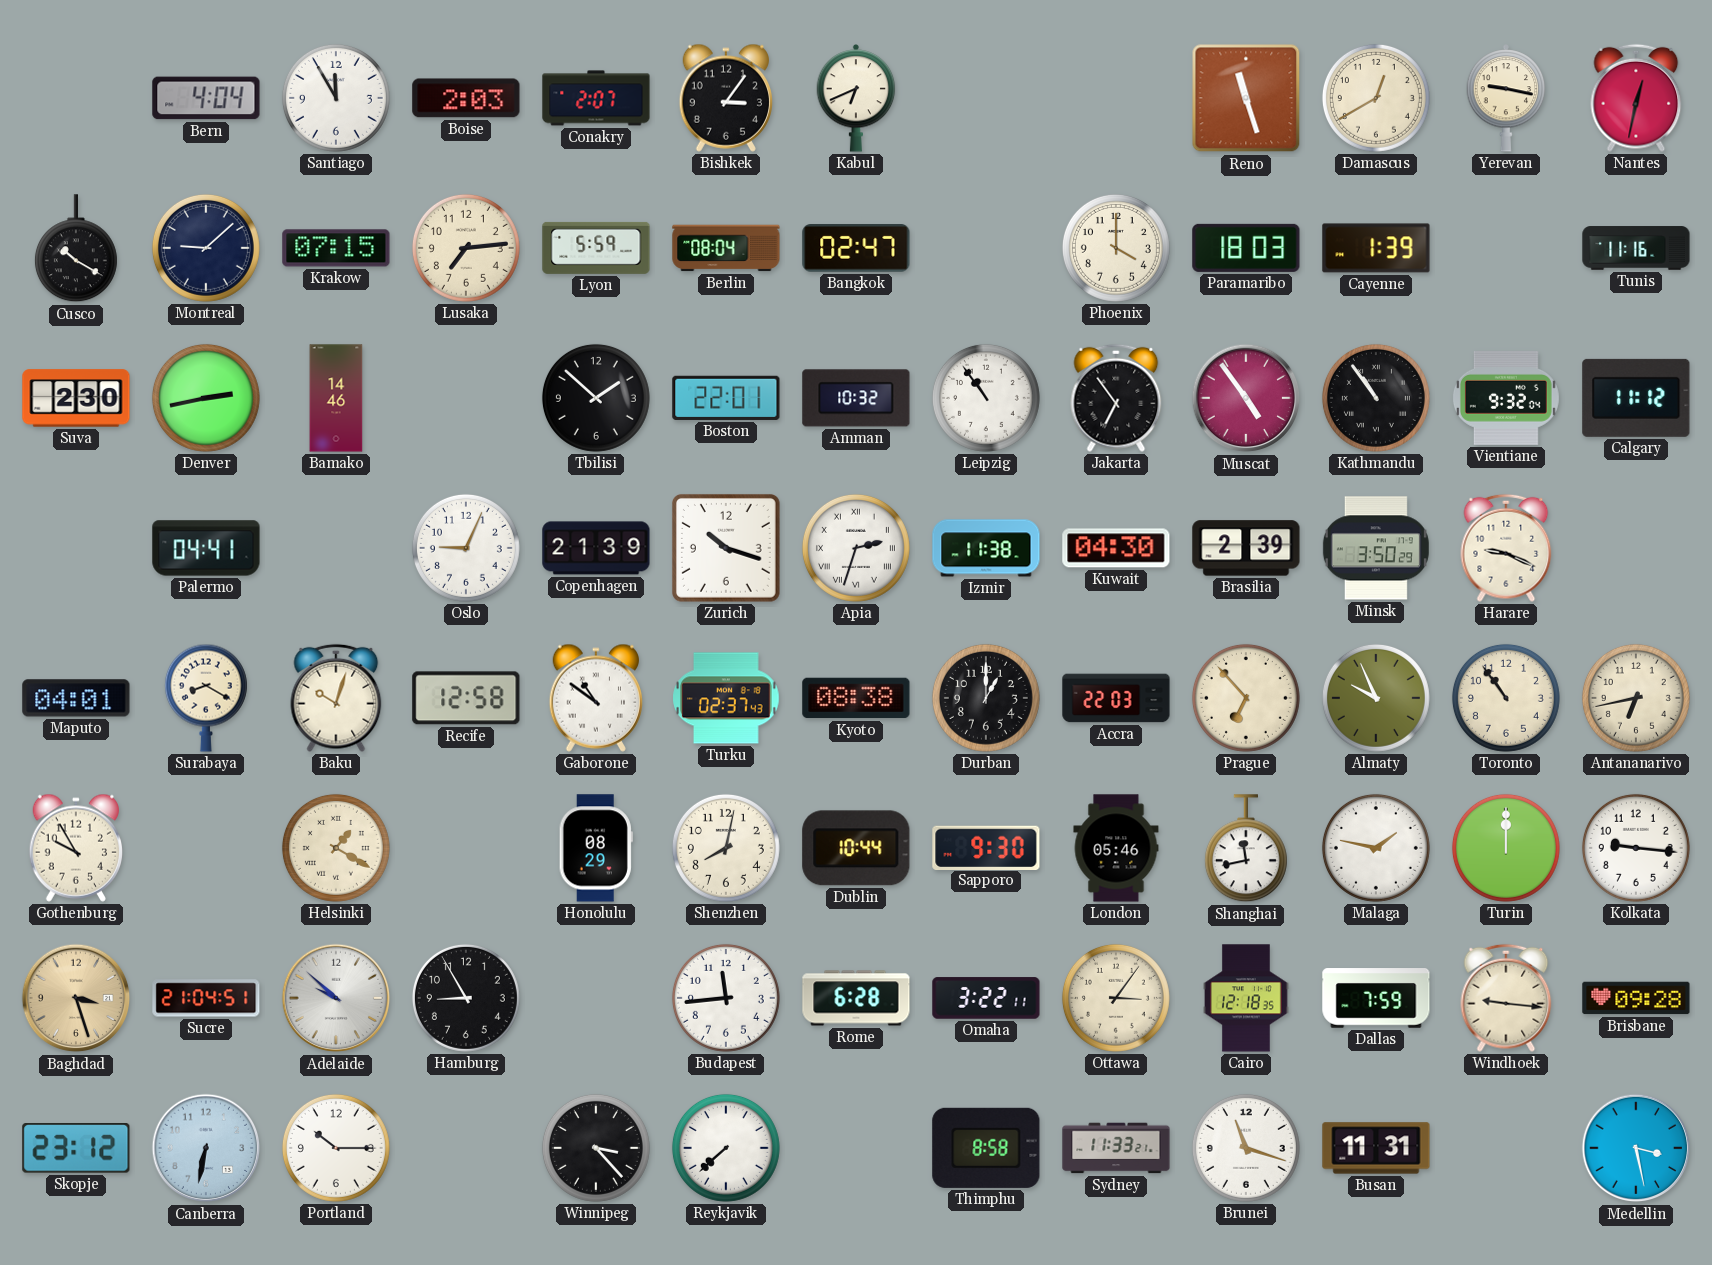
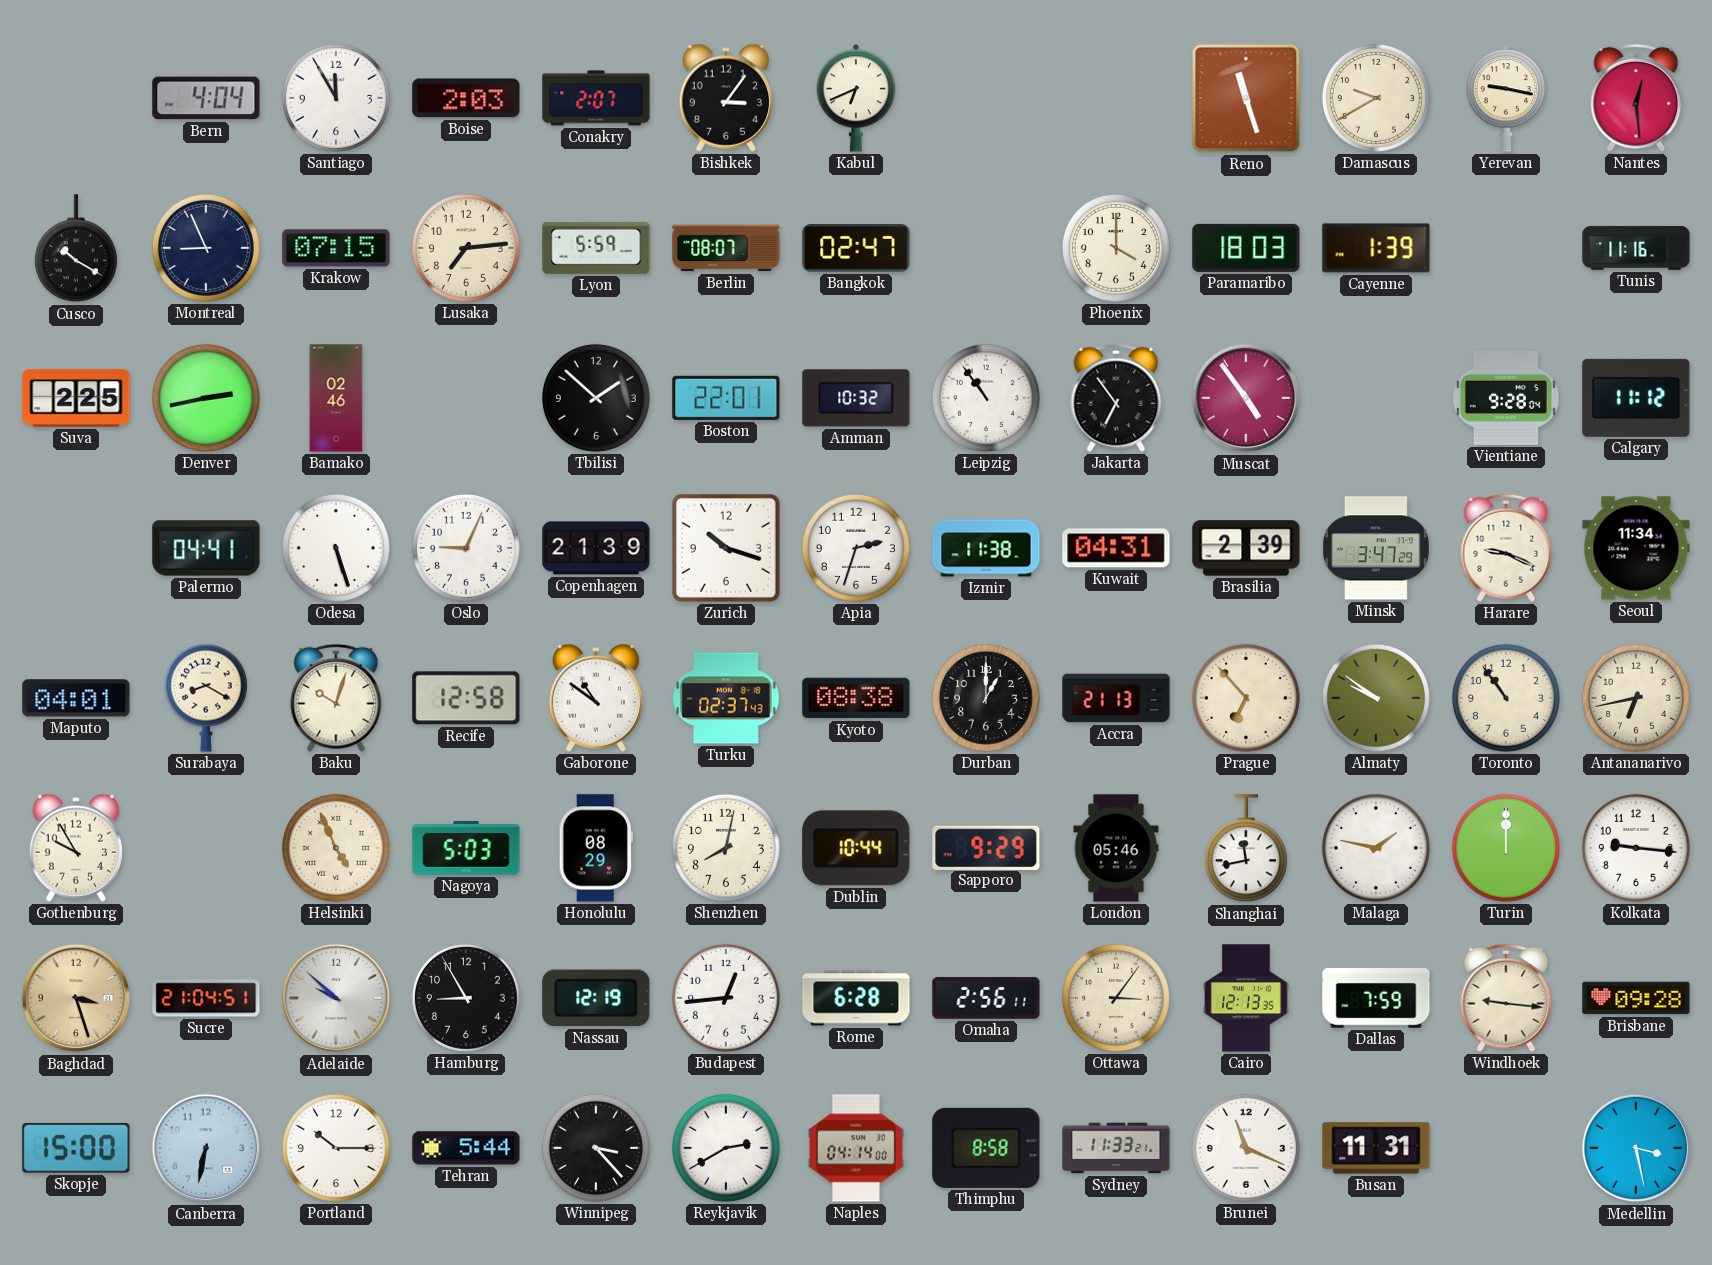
Damascus: 12:40 -> 9:40 (1376, 98)
Nantes: 12:32 -> 12:29 (1636, 98)
Montreal: 9:08 -> 8:56 (206, 248)
Berlin: 08:04 -> 08:07 (726, 248)
Suva: 2:30 -> 2:25 (76, 398)
Bamako: 14:46 -> 02:46 (336, 398)
Kathmandu: 10:54 -> none (1376, 398)
Vientiane: 9:32 -> 9:28 (1506, 398)
Odesa: none -> 5:27 (336, 548)
Apia numerals: Roman -> Arabic (856, 548)
Kuwait: 04:30 -> 04:31 (1116, 548)
Minsk: 3:50 -> 3:47 (1376, 548)
Seoul: none -> 11:34 (1636, 548)
Accra: 22:03 -> 21:13 (1116, 698)
Almaty: 9:56 -> 9:51 (1376, 698)
Helsinki: 1:20 -> 4:56 (336, 848)
Nagoya: none -> 5:03 (466, 849)
Sapporo: 9:30 -> 9:29 (986, 847)
Nassau: none -> 12:19 (596, 998)
Budapest: 11:44 -> 12:44 (726, 998)
Omaha: 3:22 -> 2:56 (986, 998)
Cairo: 12:18 -> 12:13 (1247, 998)
Skopje: 23:12 -> 15:00 (76, 1149)
Tehran: none -> 5:44 (466, 1148)
Reykjavik: 7:38 -> 2:40 (726, 1148)
Naples: none -> 04:14 (856, 1148)
Brunei: 11:18 -> 11:19 (1246, 1148)
